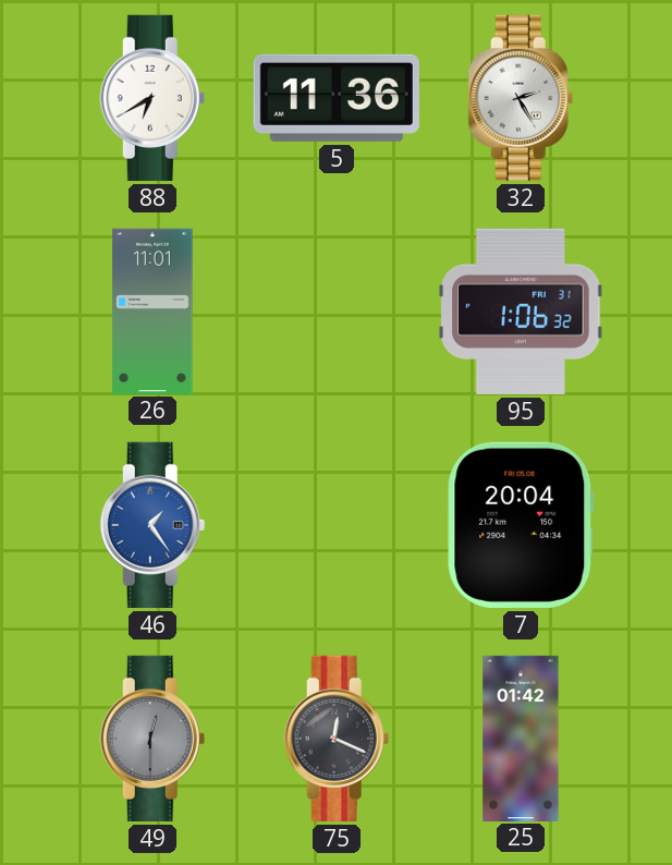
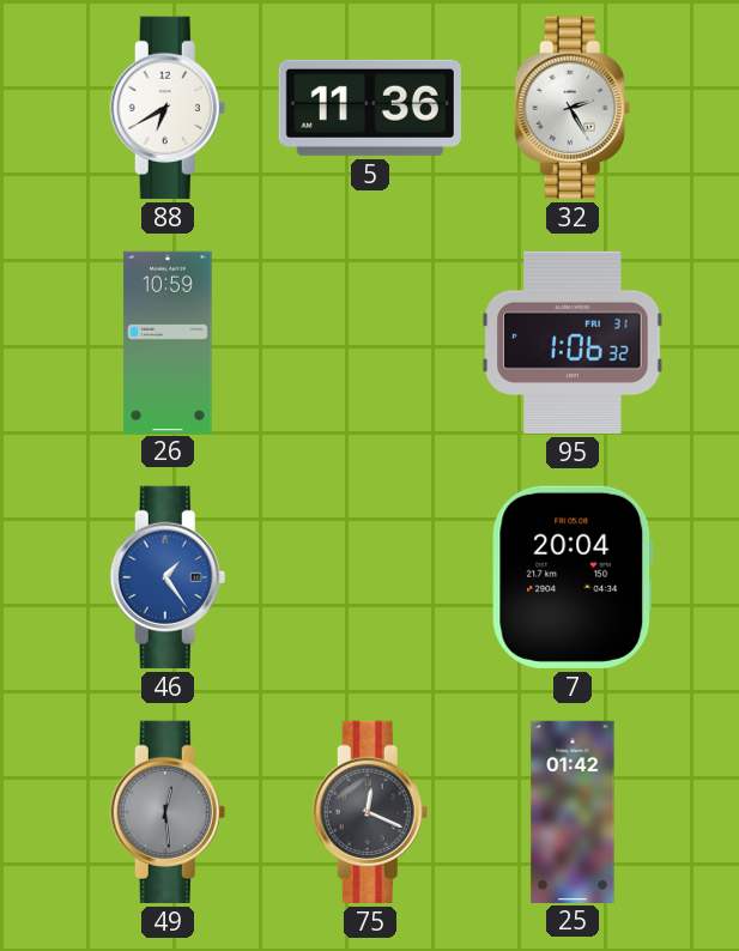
26: 11:01 -> 10:59 (168, 341)
49: 12:30 -> 12:29 (168, 812)
